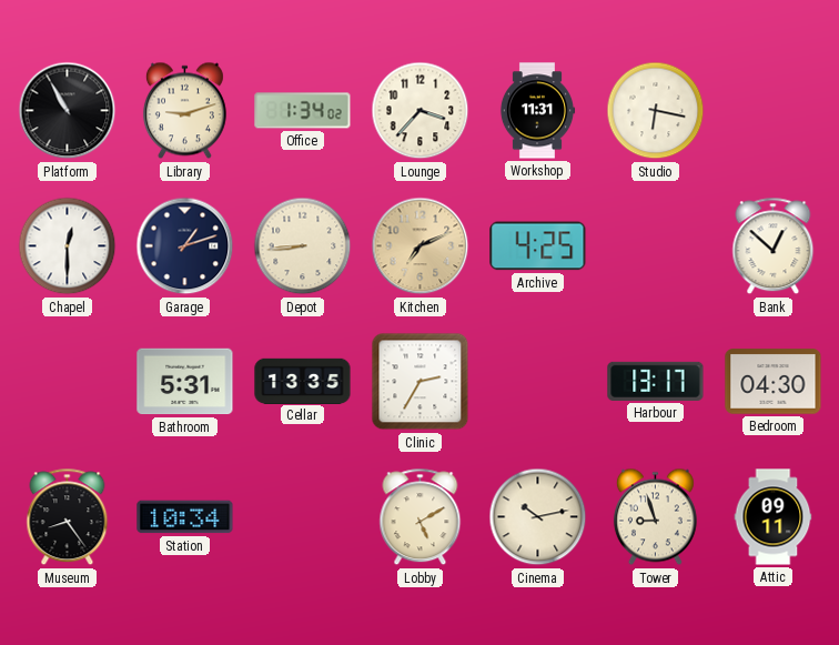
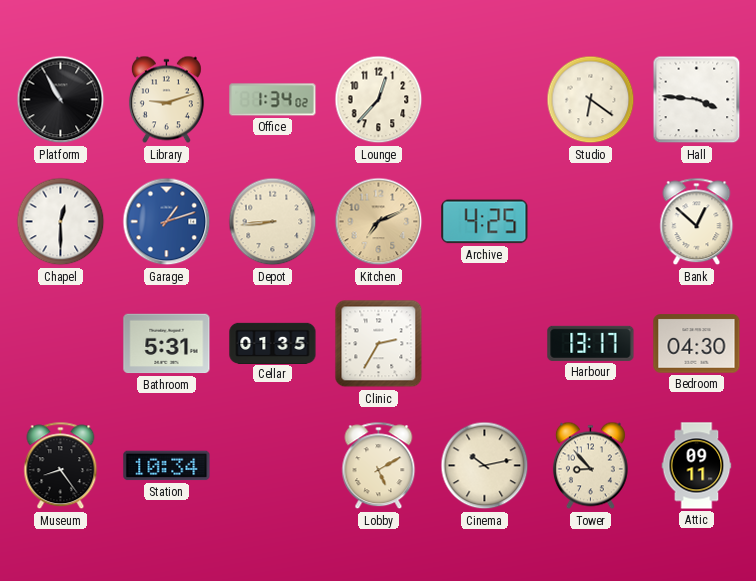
Lounge: 3:37 -> 12:37 (379, 100)
Workshop: 11:31 -> none (537, 111)
Studio: 6:17 -> 6:21 (591, 100)
Hall: none -> 3:46 (697, 100)
Garage dial: navy -> blue (167, 222)
Cellar: 13:35 -> 01:35 (273, 343)
Tower: 8:57 -> 8:53 (590, 466)
